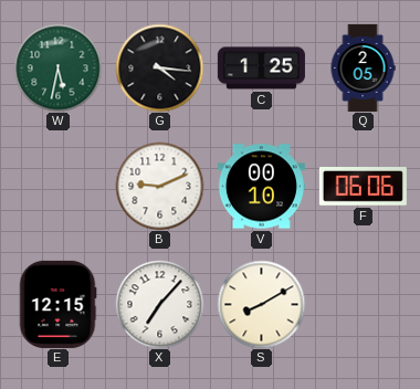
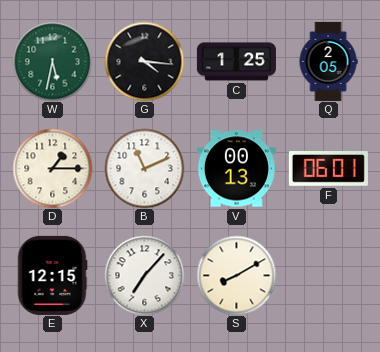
D: none -> 1:15 (52, 168)
B: 9:11 -> 11:11 (144, 168)
V: 00:10 -> 00:13 (236, 169)
F: 06:06 -> 06:01 (328, 169)
